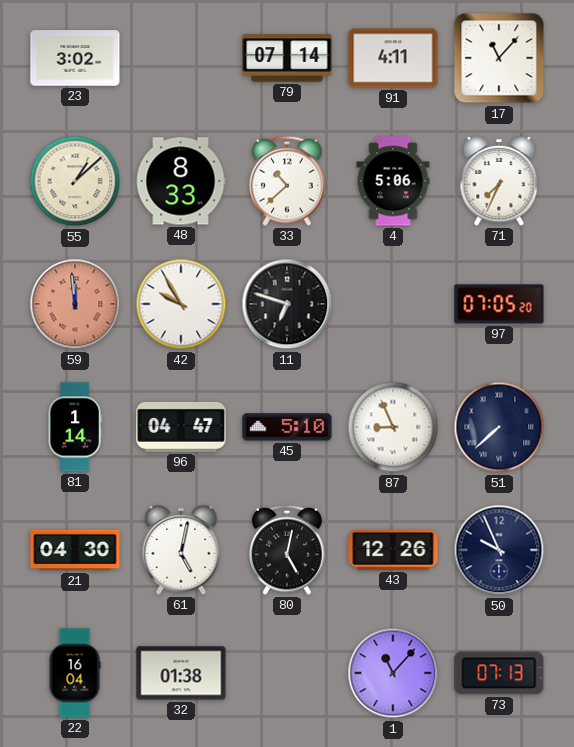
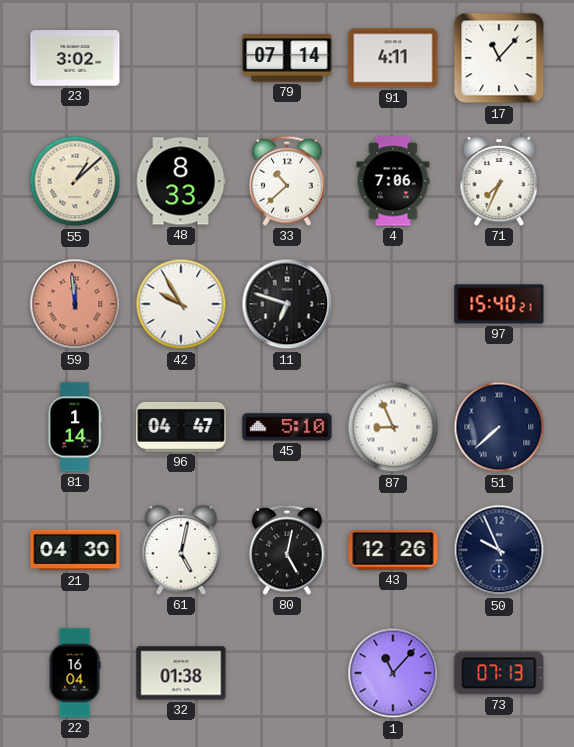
4: 5:06 -> 7:06 (393, 181)
97: 07:05 -> 15:40 (499, 304)
